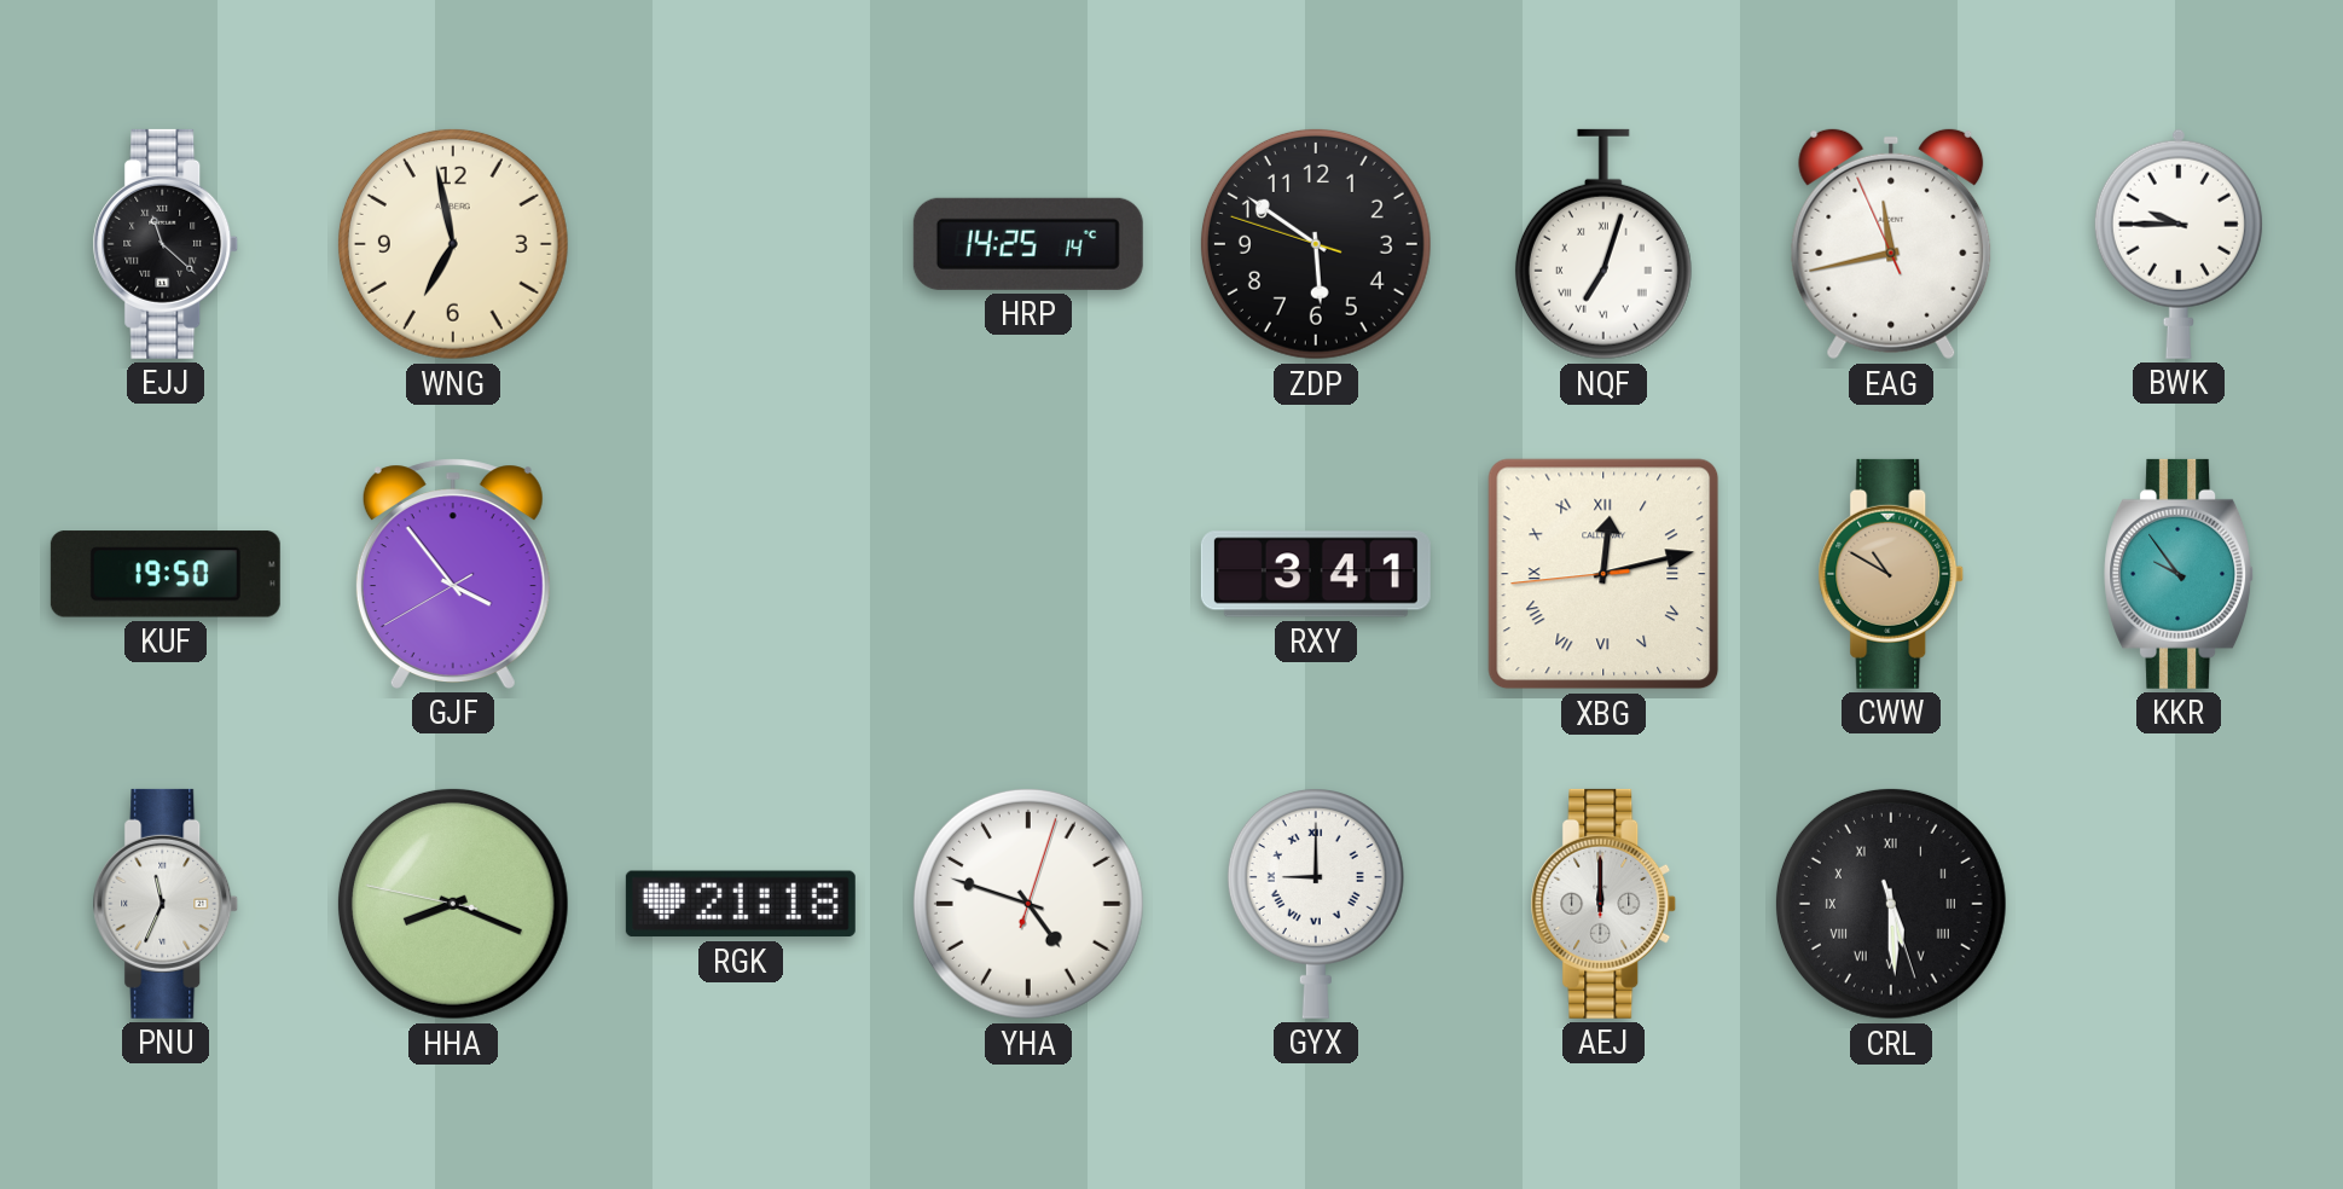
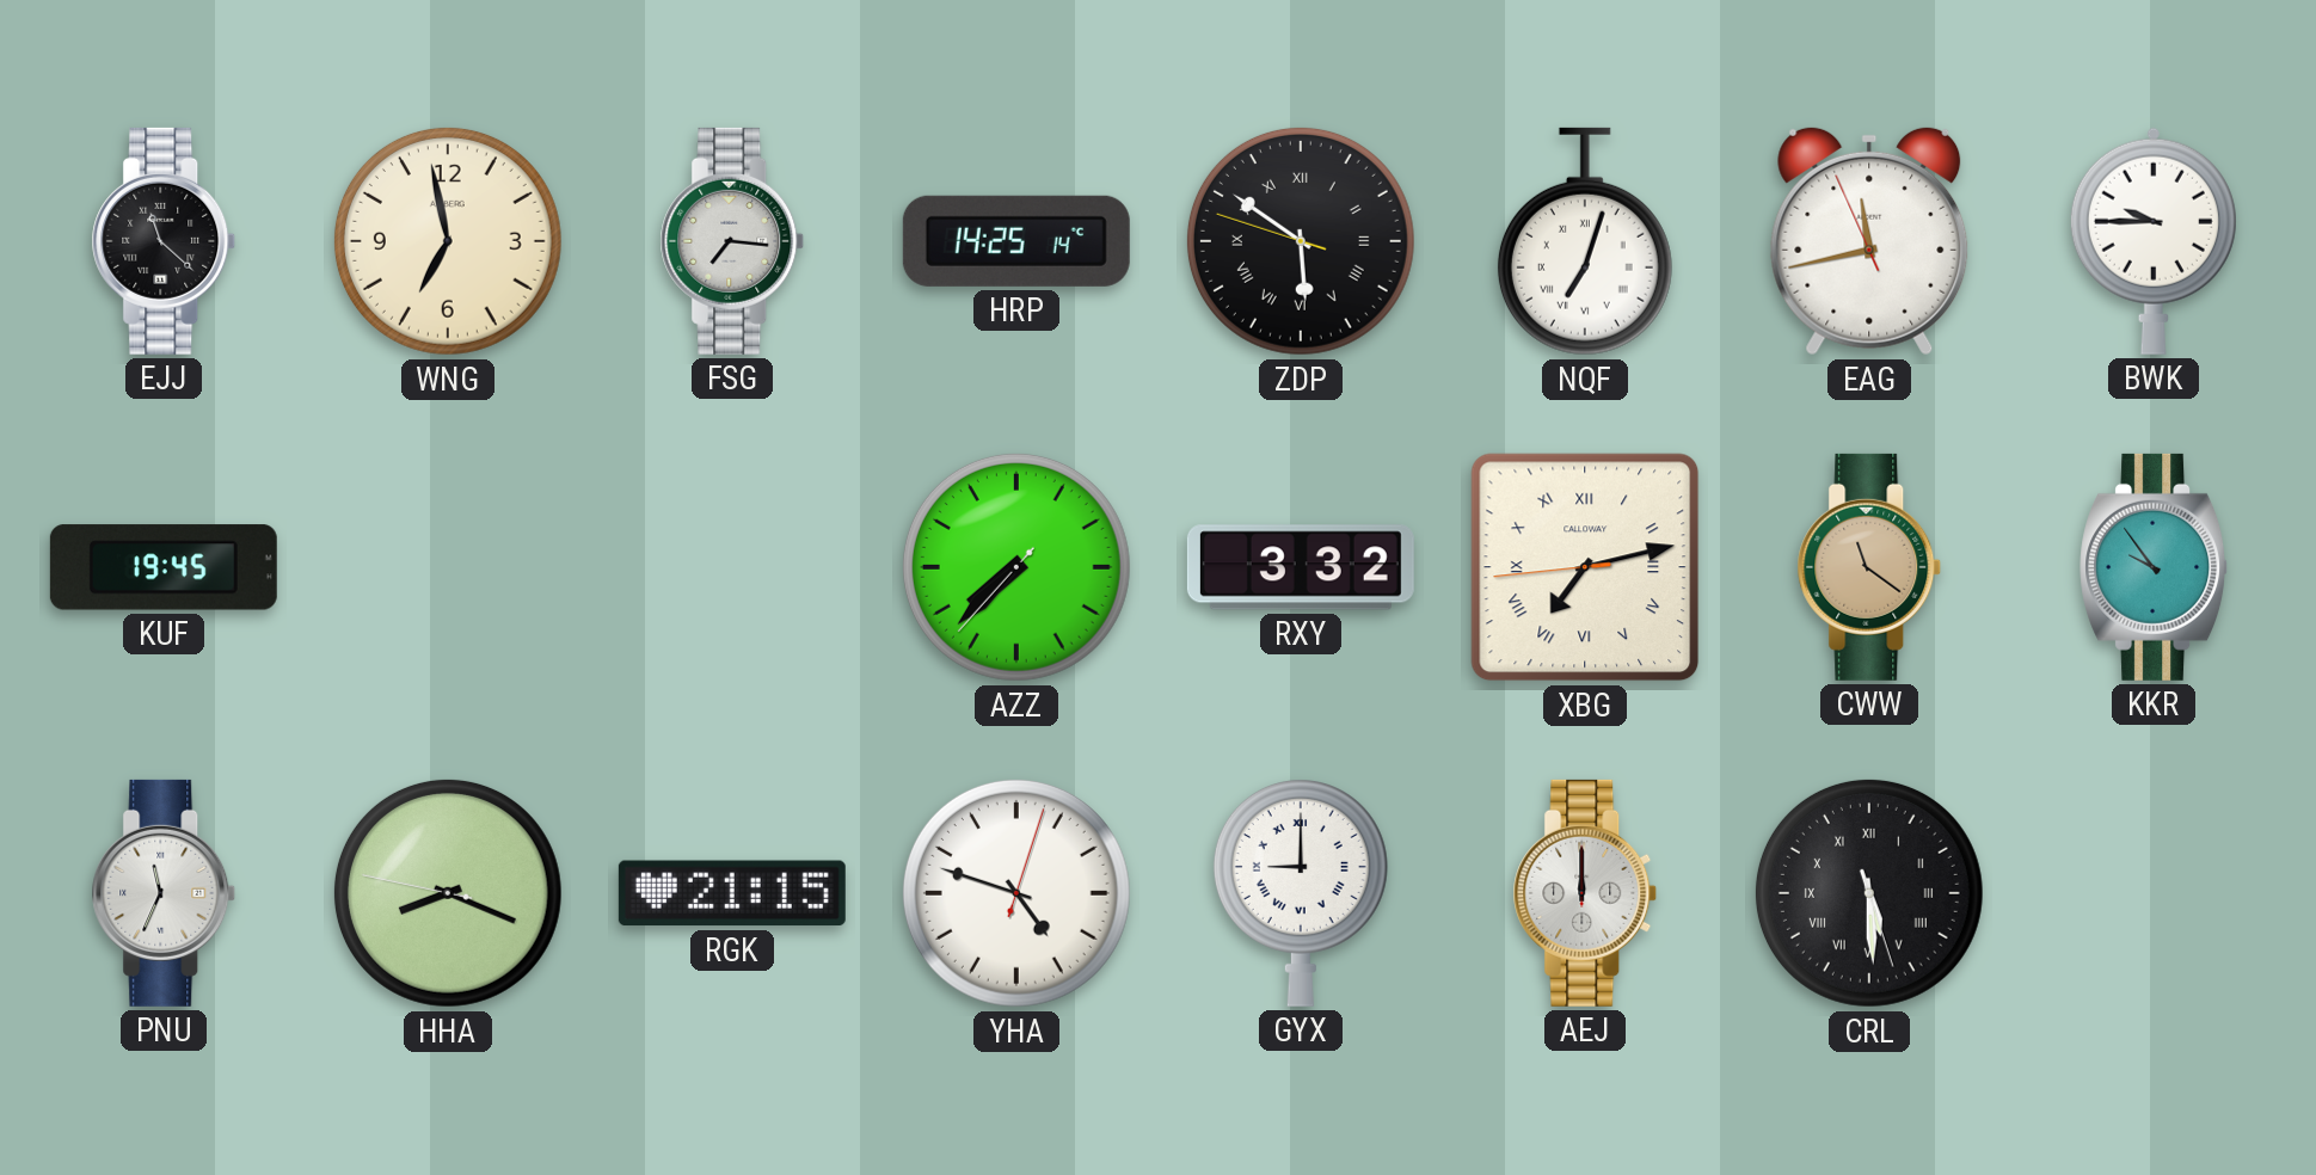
FSG: none -> 7:16 (732, 241)
ZDP numerals: Arabic -> Roman (1301, 241)
KUF: 19:50 -> 19:45 (164, 567)
GJF: 3:53 -> none (453, 574)
AZZ: none -> 7:37 (1016, 567)
RXY: 3:41 -> 3:32 (1301, 567)
XBG: 12:12 -> 7:12 (1585, 567)
CWW: 10:50 -> 11:21 (1869, 567)
RGK: 21:18 -> 21:15 (732, 893)
